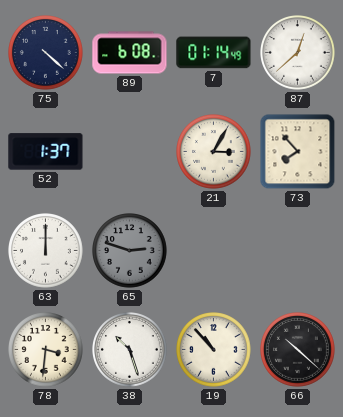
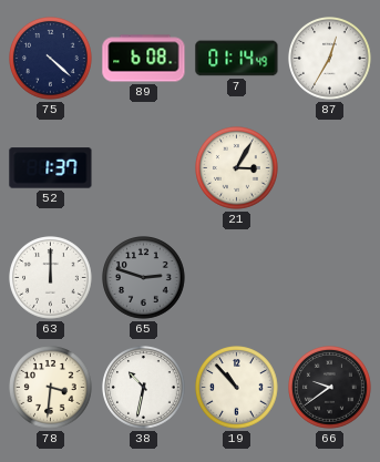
87: 12:38 -> 12:35 (330, 59)
73: 7:53 -> none (298, 152)
38: 10:27 -> 10:32 (144, 388)
66: 10:22 -> 9:39 (330, 388)
